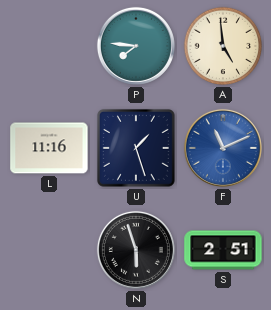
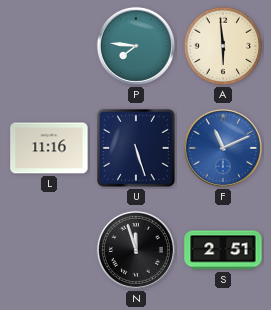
A: 4:59 -> 5:59 (223, 46)
U: 1:27 -> 5:27 (136, 148)
N: 5:57 -> 11:57 (136, 250)
